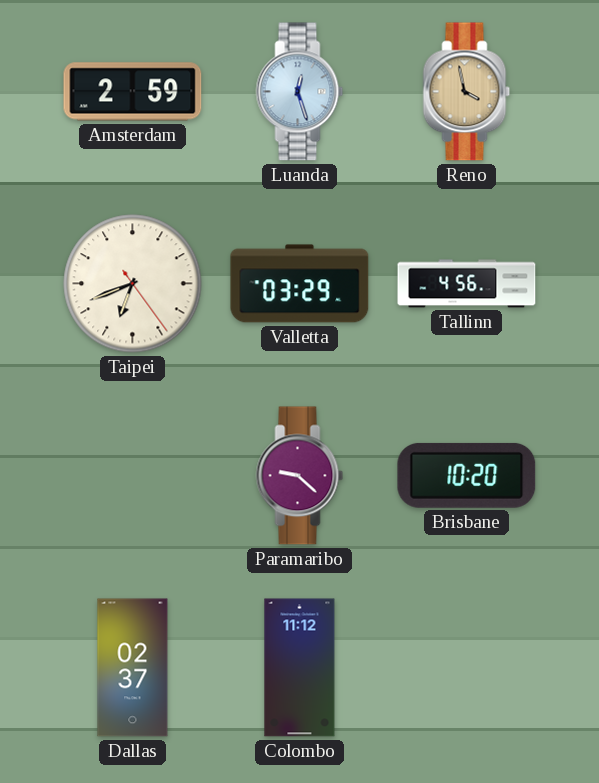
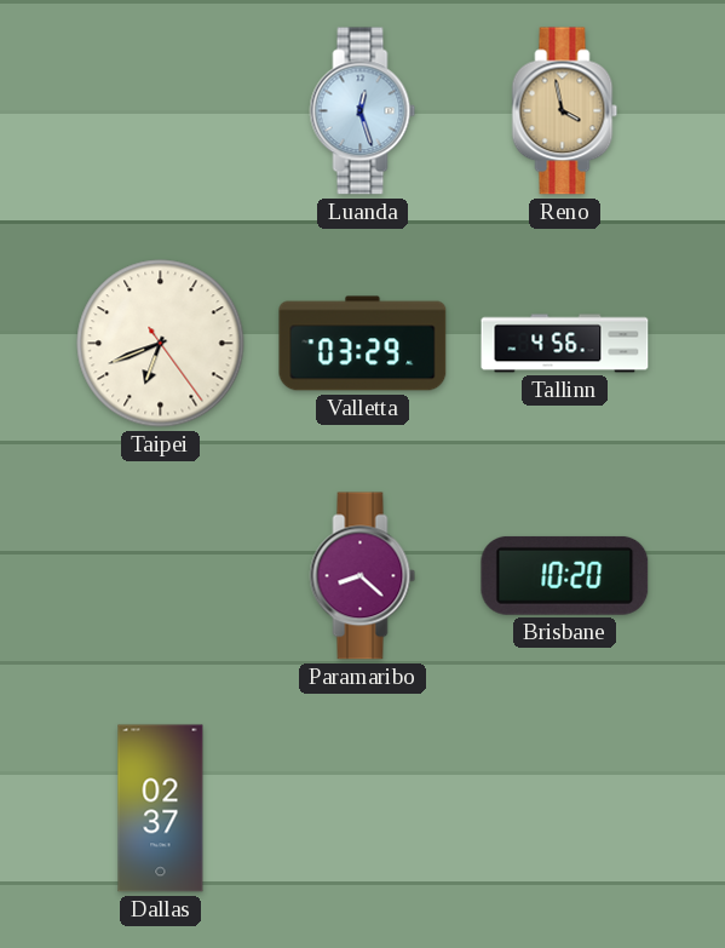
Amsterdam: 2:59 -> none (133, 92)
Paramaribo: 9:22 -> 8:22 (363, 576)
Colombo: 11:12 -> none (300, 668)
